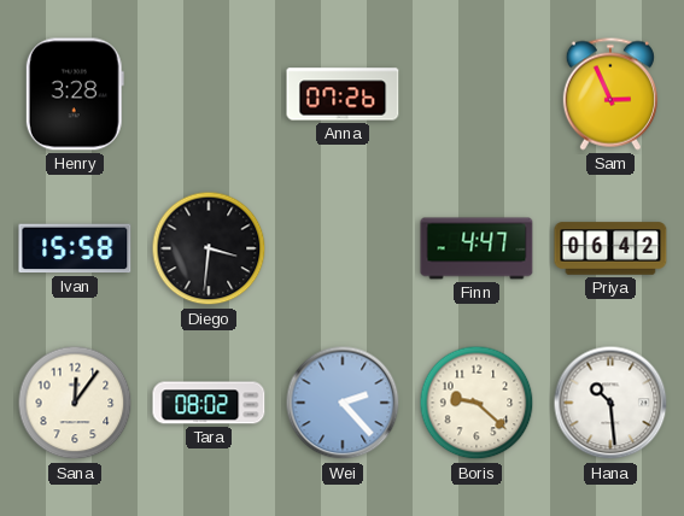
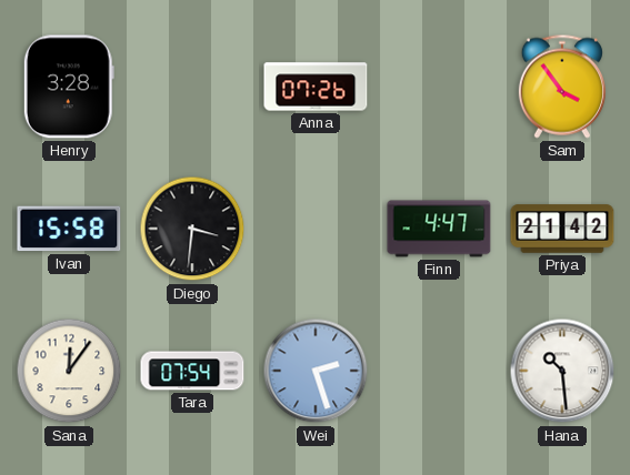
Sam: 2:56 -> 3:54 (562, 87)
Priya: 06:42 -> 21:42 (562, 229)
Tara: 08:02 -> 07:54 (192, 371)
Wei: 2:23 -> 2:27 (316, 371)
Boris: 9:22 -> none (477, 403)
